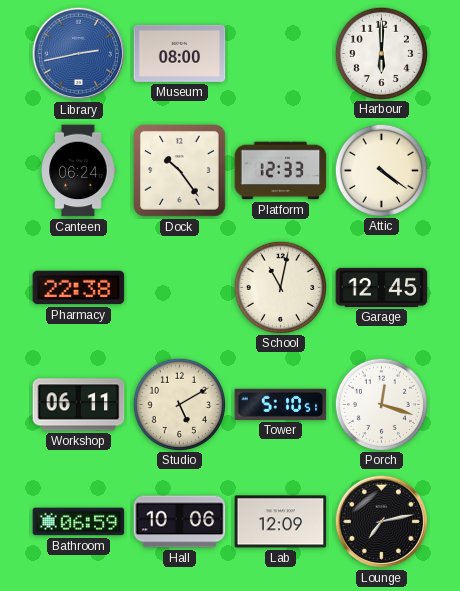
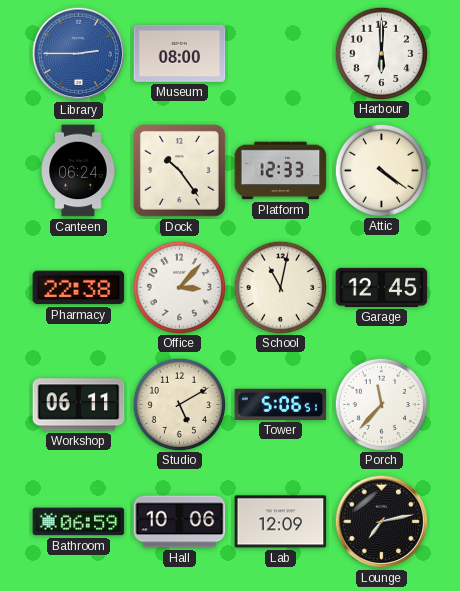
Library: 2:43 -> 2:45 (79, 54)
Office: none -> 3:07 (179, 287)
Tower: 5:10 -> 5:06 (281, 404)
Porch: 12:18 -> 11:37 (381, 404)
